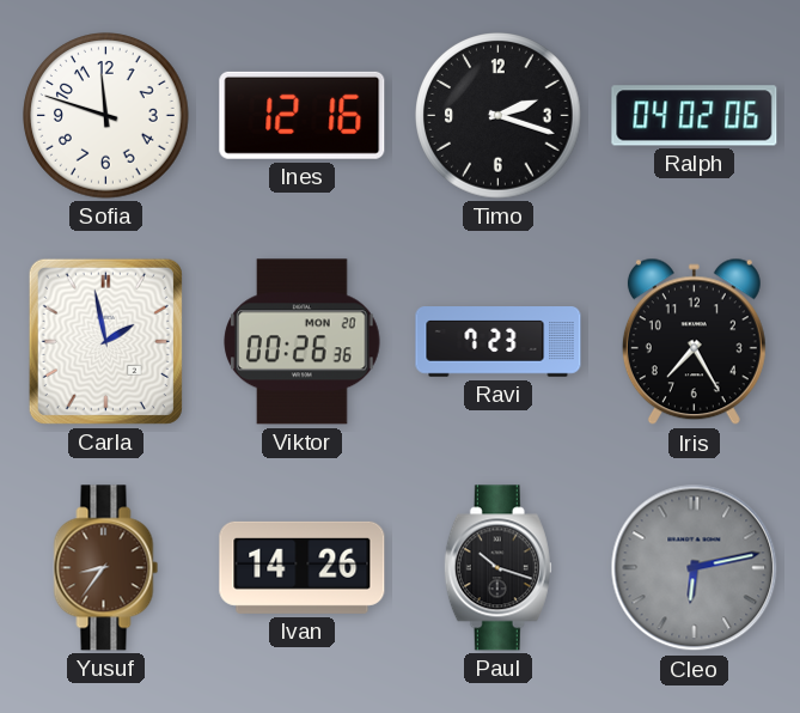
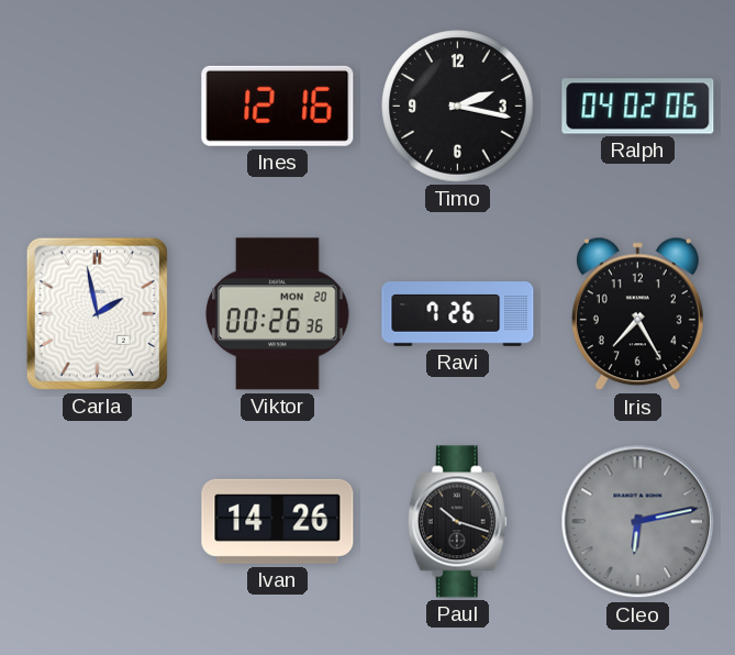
Sofia: 11:48 -> none (106, 116)
Timo: 2:18 -> 2:17 (458, 107)
Ravi: 7:23 -> 7:26 (458, 314)
Yusuf: 8:36 -> none (106, 568)
